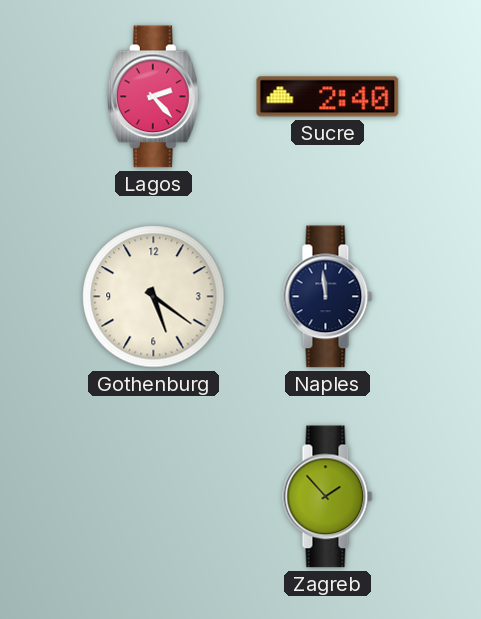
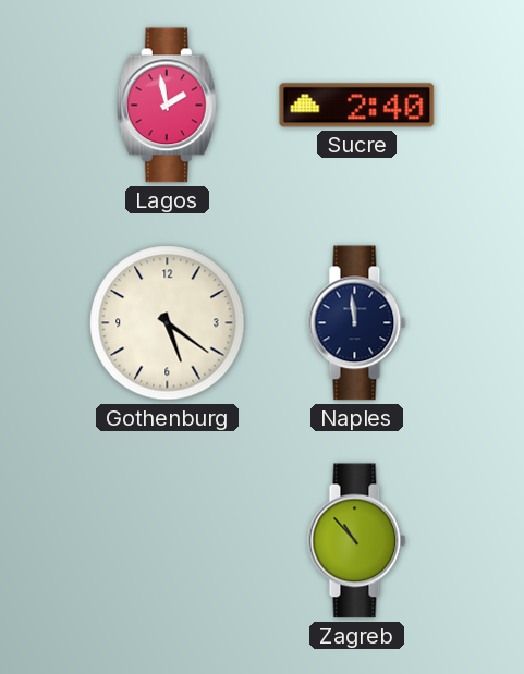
Lagos: 2:23 -> 1:58 (167, 106)
Zagreb: 1:53 -> 10:53 (357, 541)
